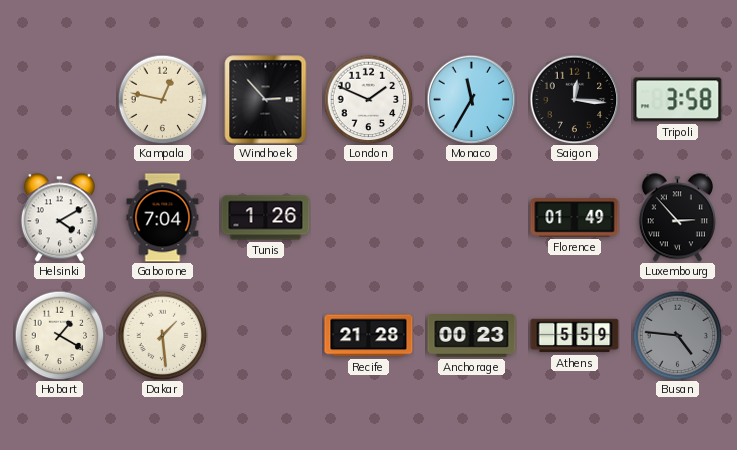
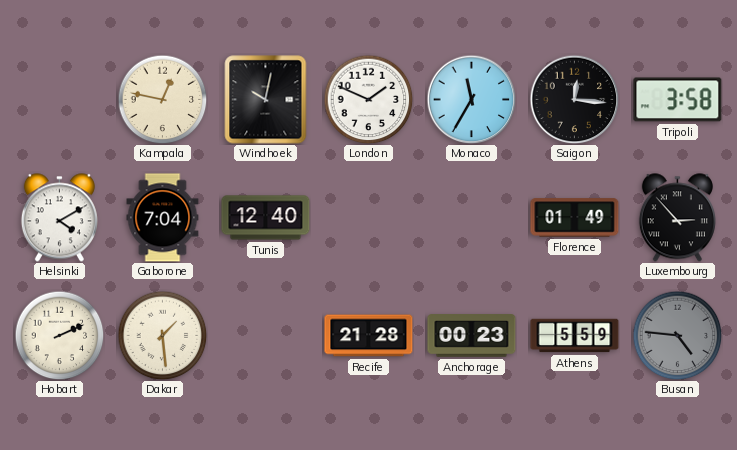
Windhoek: 2:53 -> 10:02 (266, 100)
Tunis: 1:26 -> 12:40 (266, 218)
Hobart: 1:20 -> 2:11 (59, 335)
